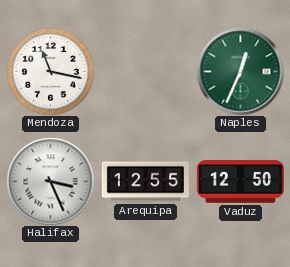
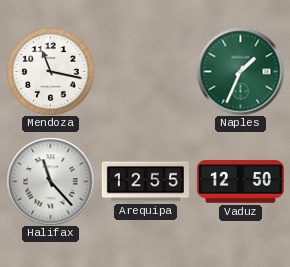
Naples: 12:34 -> 1:34 (240, 71)
Halifax: 3:26 -> 11:23 (50, 181)
